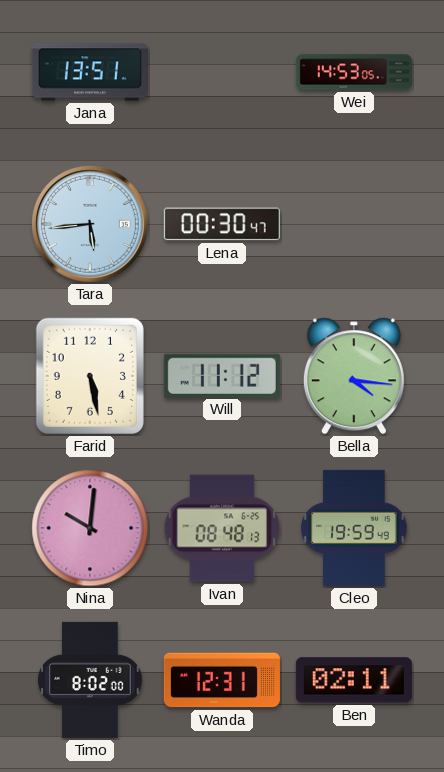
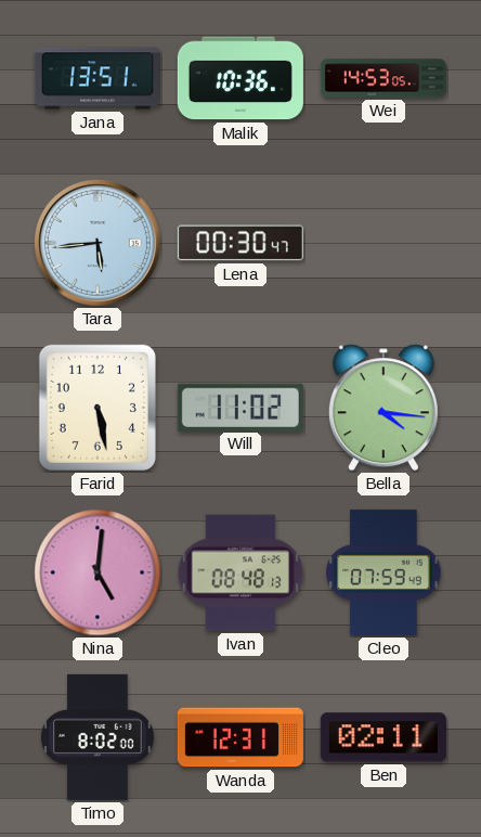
Malik: none -> 10:36 (240, 78)
Will: 11:12 -> 11:02 (240, 407)
Nina: 10:01 -> 5:01 (97, 572)
Cleo: 19:59 -> 07:59 (383, 572)
